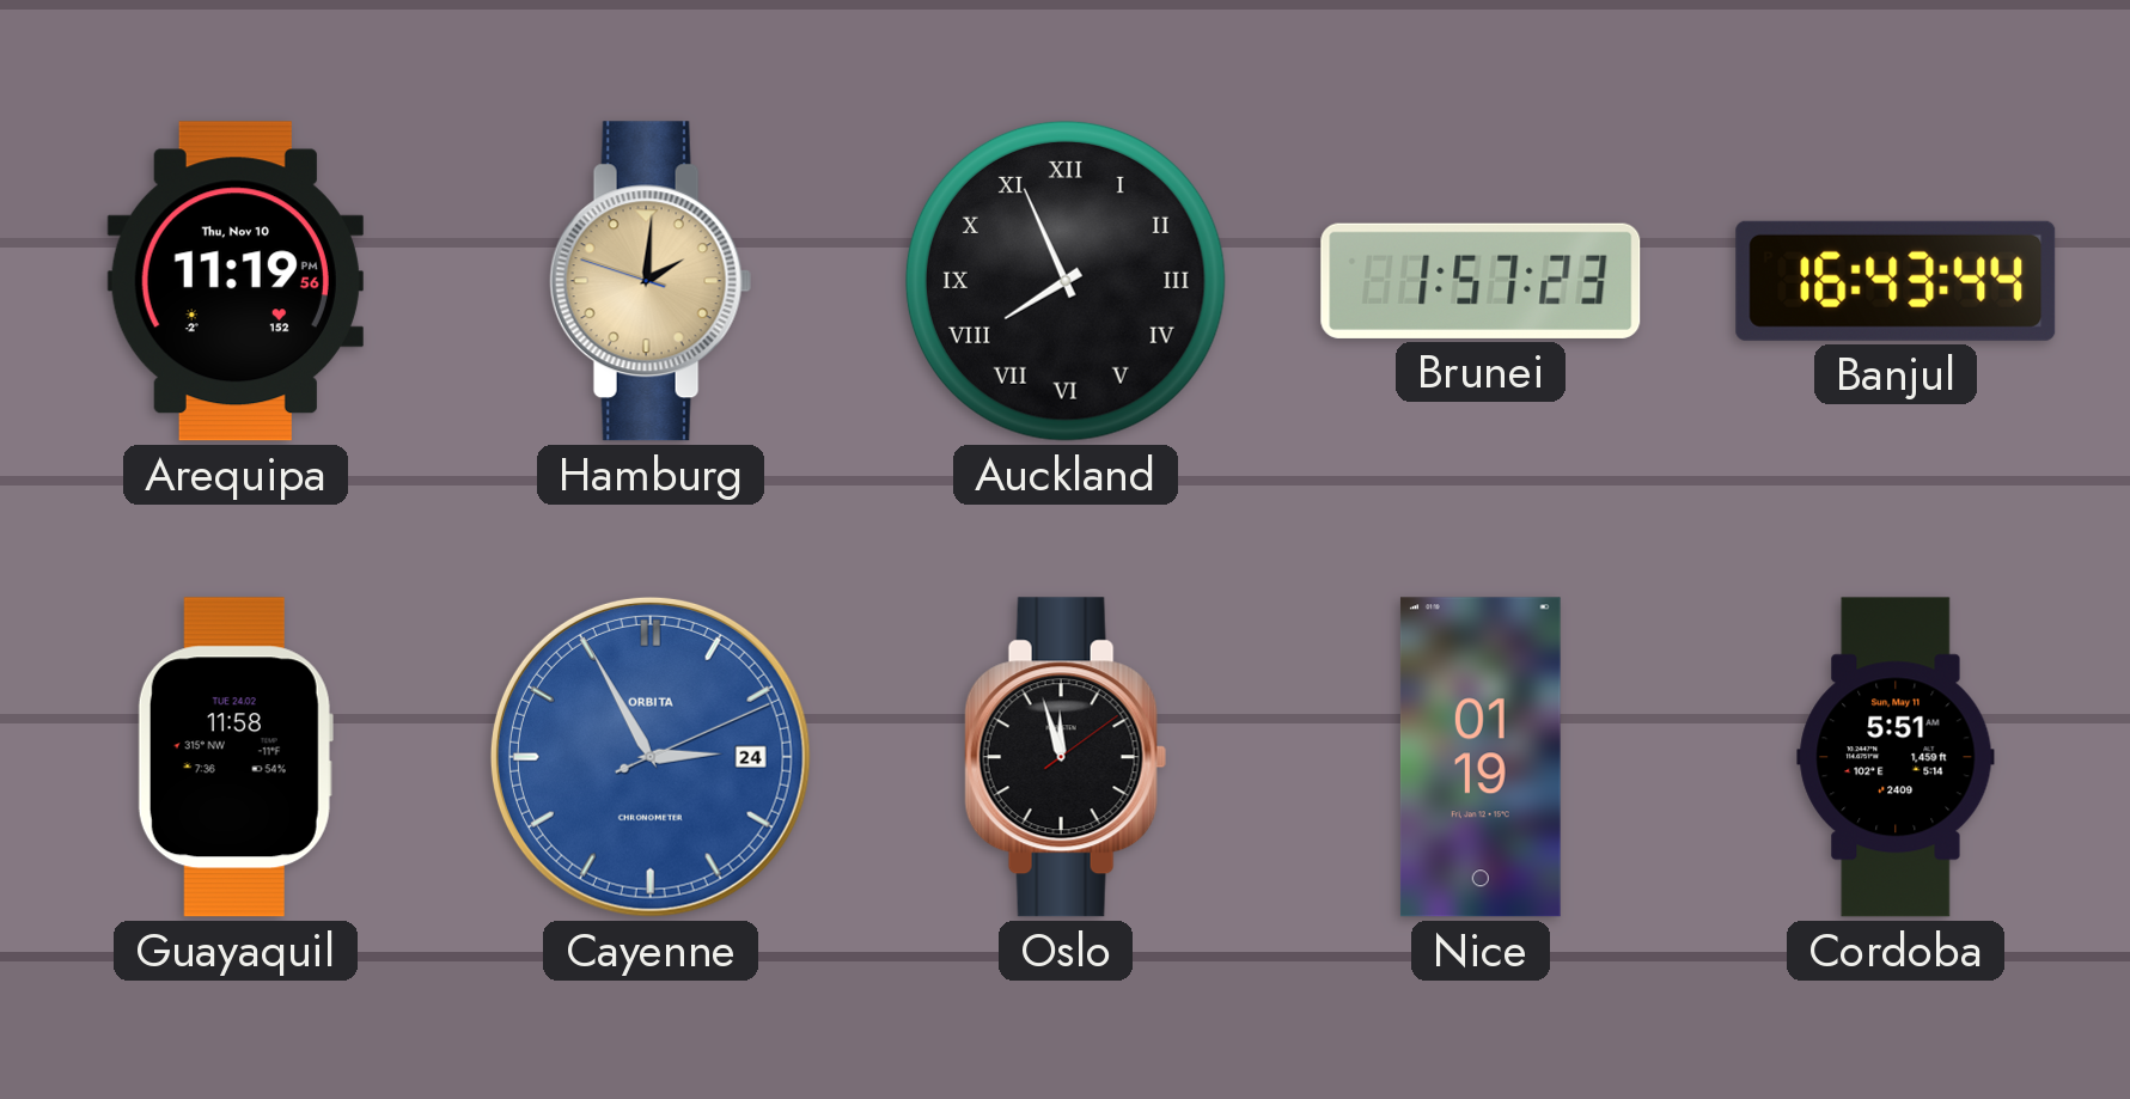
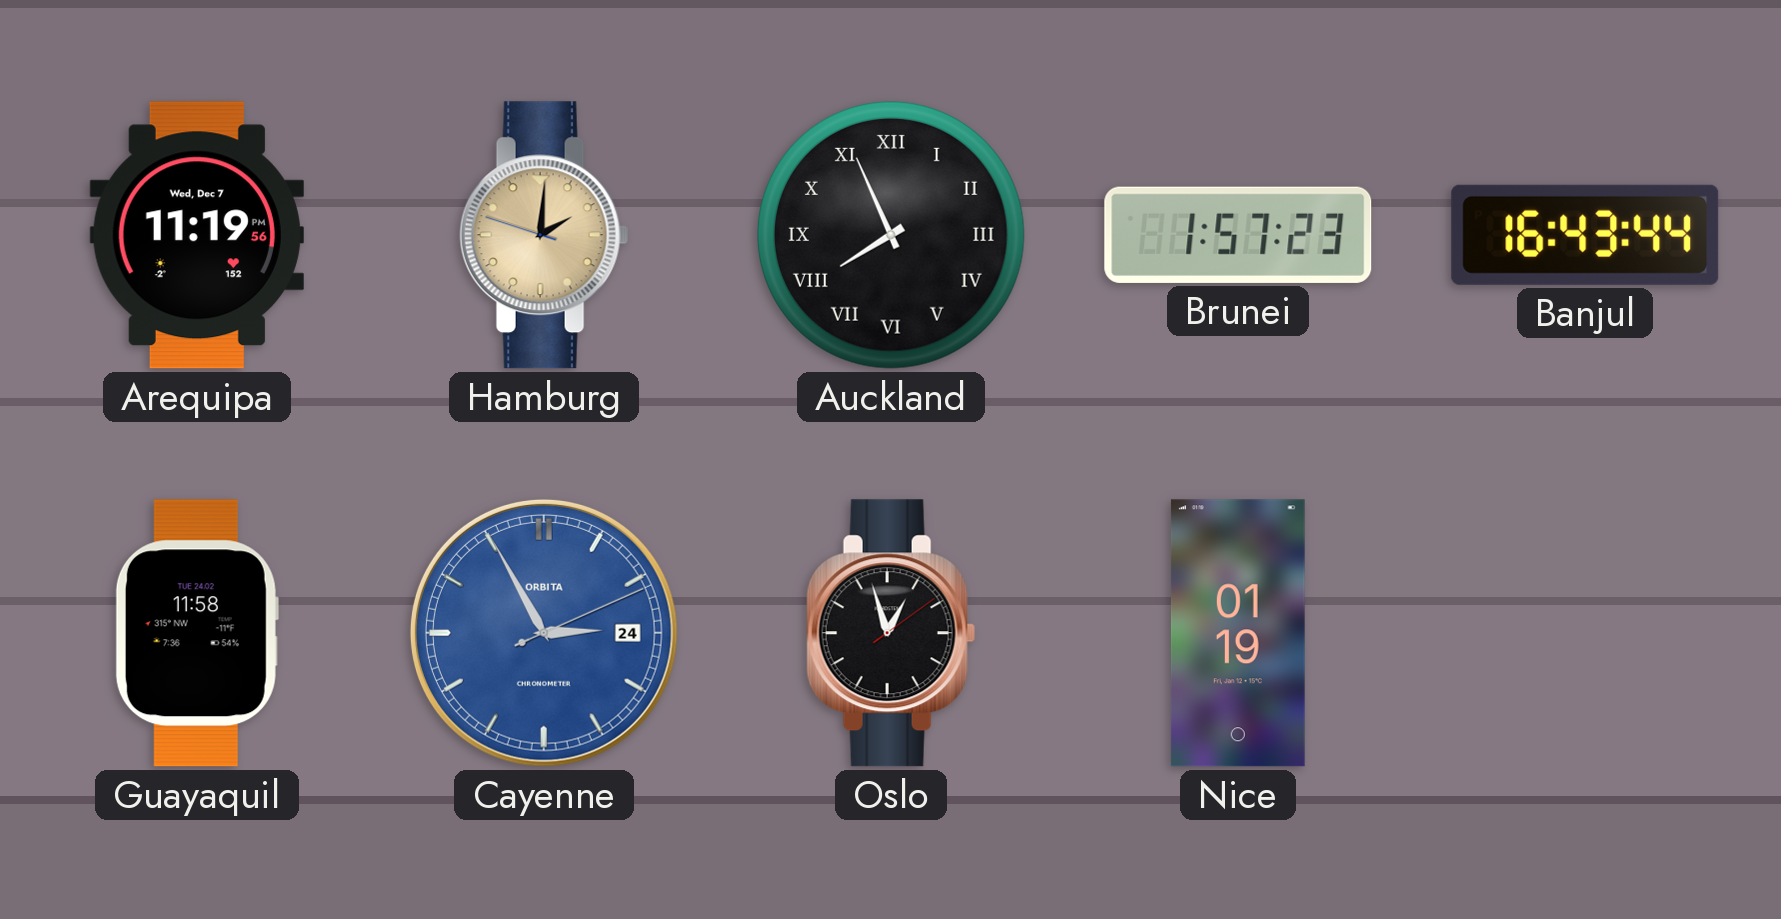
Arequipa date: Thu, Nov 10 -> Wed, Dec 7 (197, 235)
Oslo: 11:57 -> 12:57 (891, 633)
Cordoba: 5:51 -> none (1896, 757)
